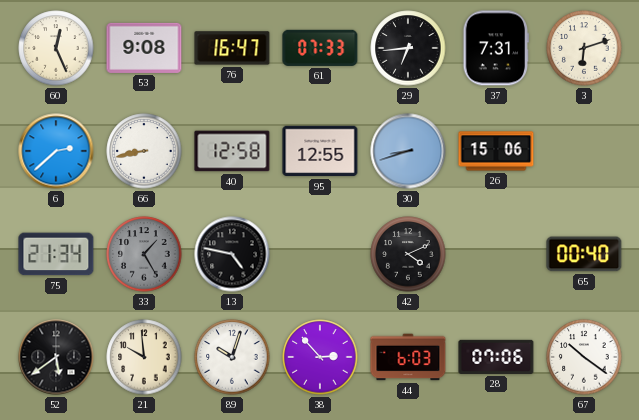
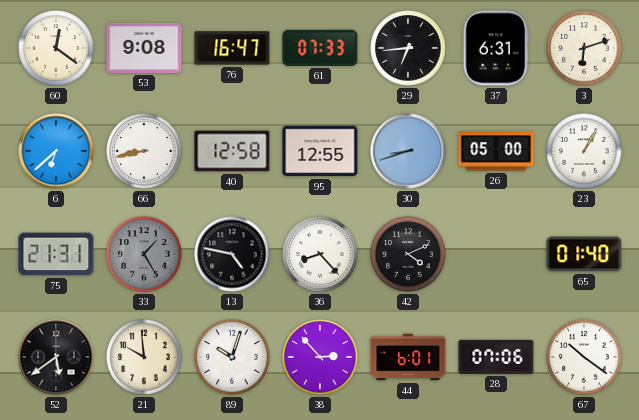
60: 12:26 -> 12:21 (56, 48)
37: 7:31 -> 6:31 (495, 48)
6: 2:38 -> 6:38 (56, 151)
26: 15:06 -> 05:00 (496, 151)
23: none -> 1:05 (584, 151)
75: 21:34 -> 21:31 (56, 254)
36: none -> 8:23 (320, 254)
65: 00:40 -> 01:40 (584, 254)
44: 6:03 -> 6:01 (408, 357)
